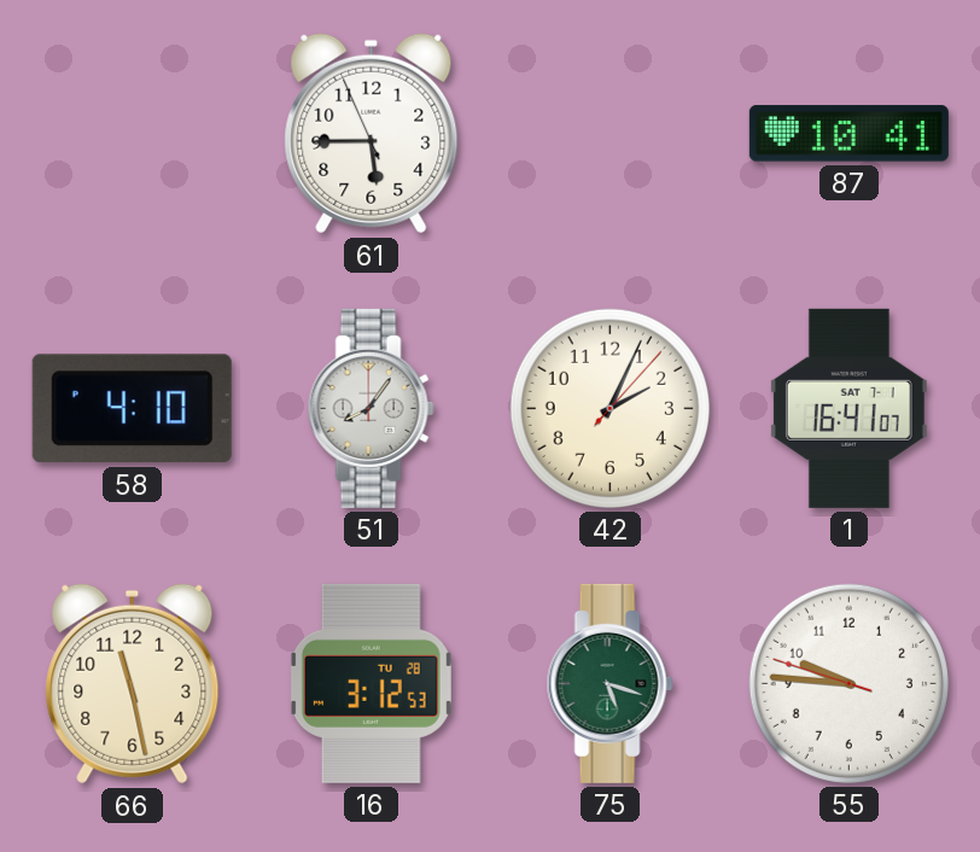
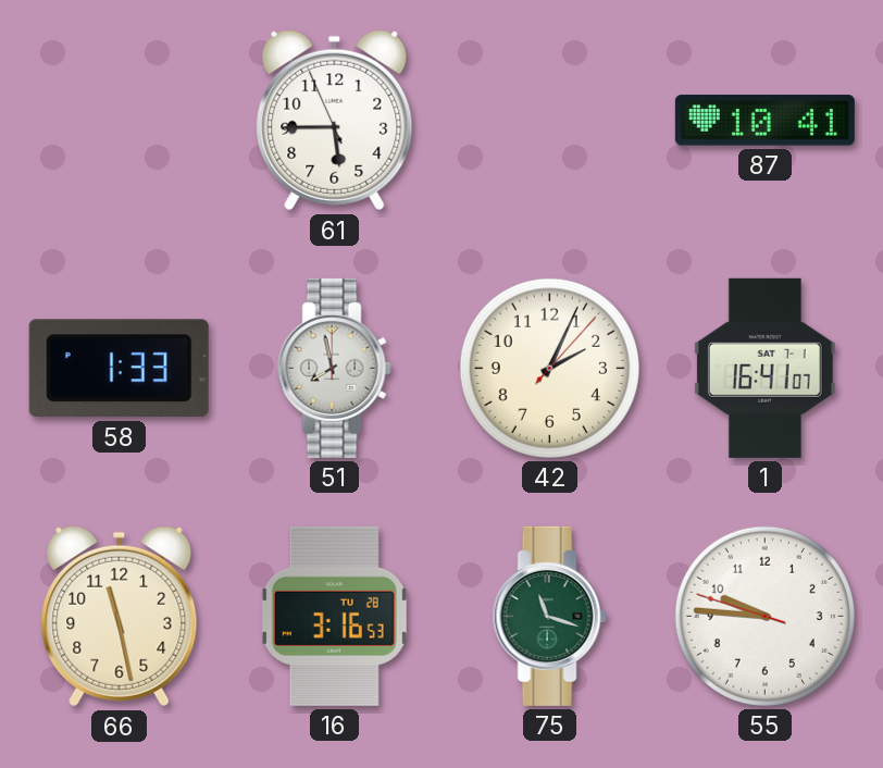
58: 4:10 -> 1:33 (119, 369)
51: 8:06 -> 7:58 (334, 368)
16: 3:12 -> 3:16 (334, 616)
75: 5:18 -> 11:18 (549, 616)
